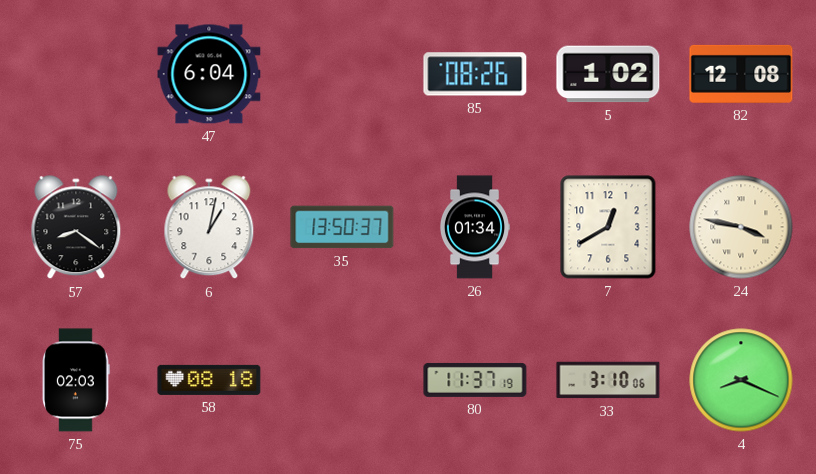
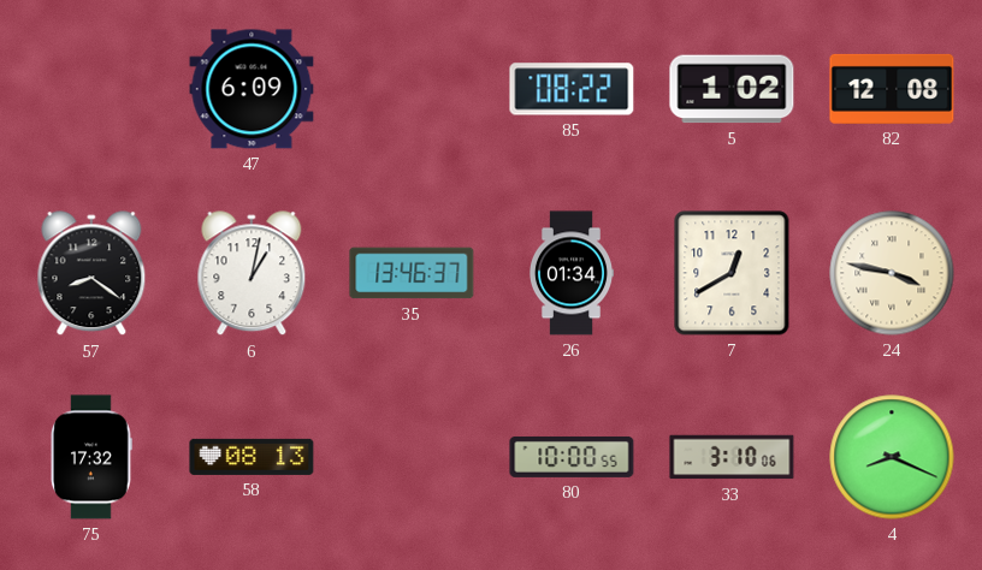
47: 6:04 -> 6:09 (252, 89)
85: 08:26 -> 08:22 (572, 89)
35: 13:50 -> 13:46 (412, 273)
75: 02:03 -> 17:32 (93, 457)
58: 08:18 -> 08:13 (252, 457)
80: 11:37 -> 10:00 (572, 457)
